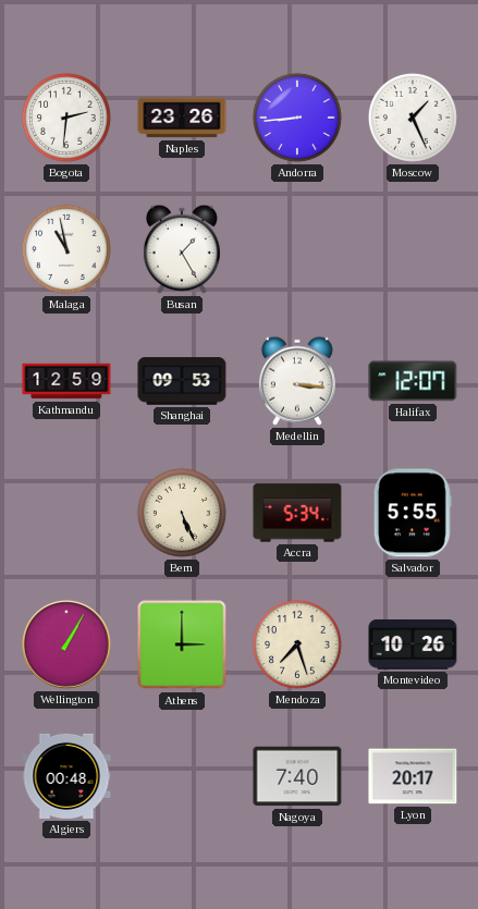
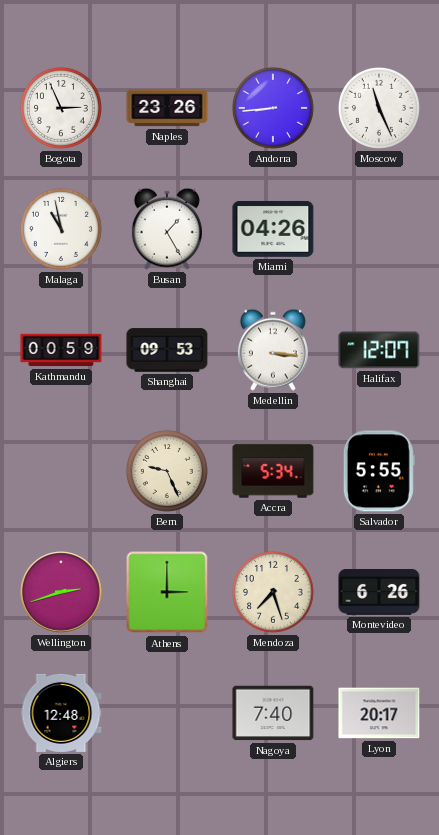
Bogota: 2:31 -> 2:56 (61, 108)
Moscow: 1:26 -> 11:26 (379, 108)
Miami: none -> 04:26 (273, 229)
Kathmandu: 12:59 -> 00:59 (61, 350)
Bern: 5:26 -> 9:26 (167, 471)
Wellington: 1:05 -> 2:42 (61, 592)
Montevideo: 10:26 -> 6:26 (379, 593)
Algiers: 00:48 -> 12:48 (61, 713)
